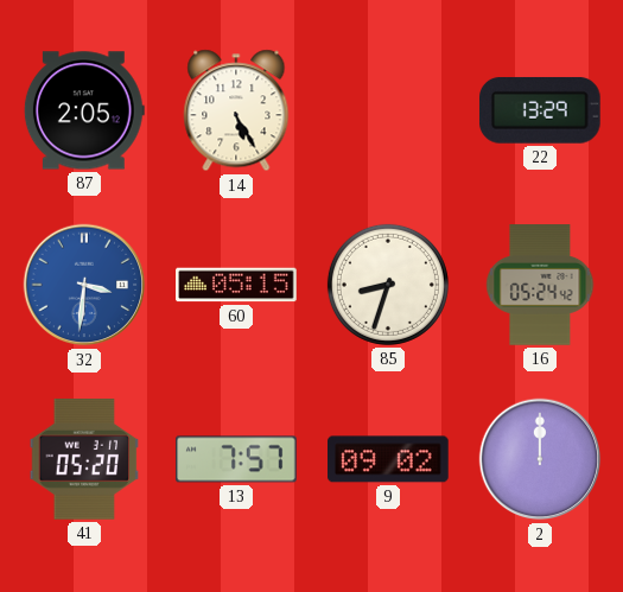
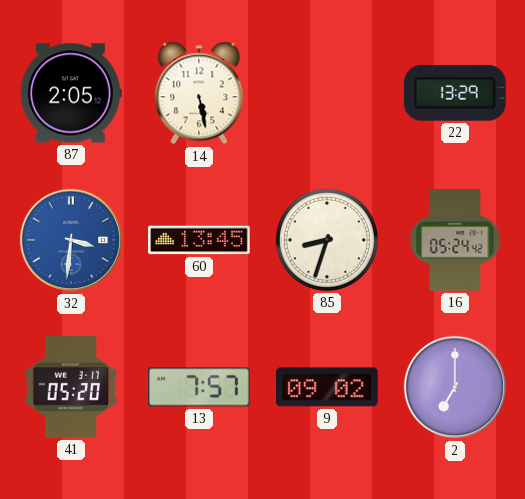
14: 5:25 -> 5:28 (199, 93)
60: 05:15 -> 13:45 (199, 240)
2: 12:00 -> 7:00 (455, 387)
